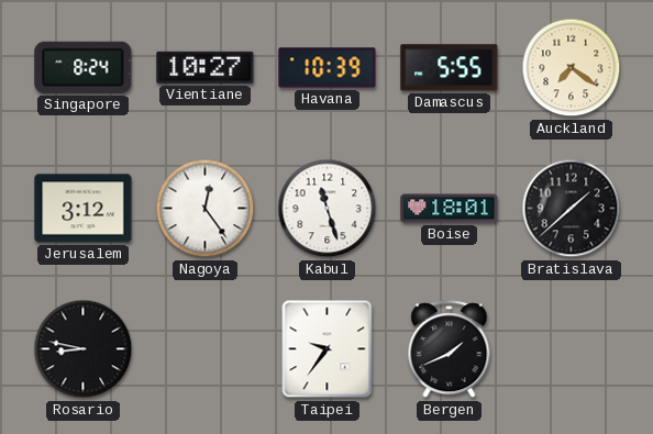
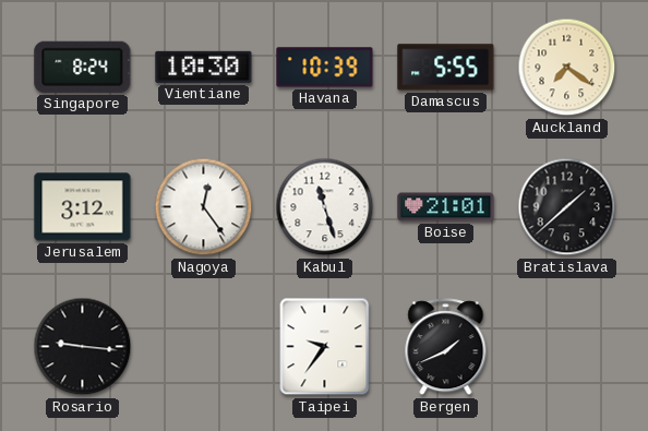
Vientiane: 10:27 -> 10:30 (204, 67)
Boise: 18:01 -> 21:01 (446, 207)
Rosario: 8:47 -> 9:16 (83, 347)
